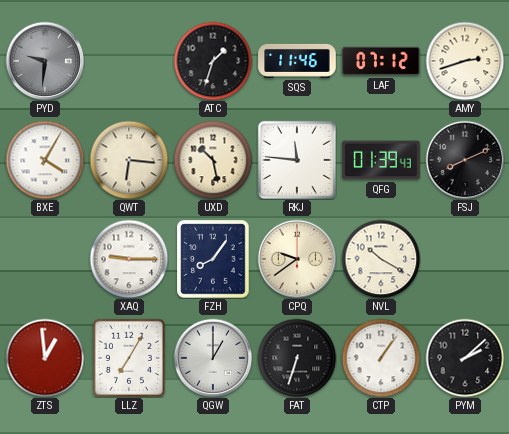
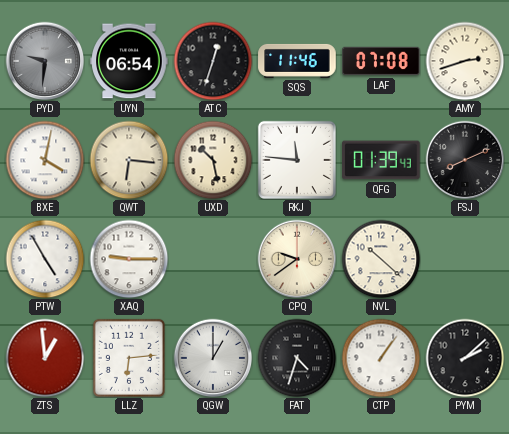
UYN: none -> 06:54 (129, 61)
ATC: 1:33 -> 12:33 (213, 61)
LAF: 07:12 -> 07:08 (381, 61)
BXE: 4:05 -> 4:02 (45, 160)
PTW: none -> 4:55 (45, 259)
FZH: 8:06 -> none (213, 259)
NVL: 10:20 -> 10:22 (381, 259)
LLZ: 7:05 -> 6:14 (129, 358)
FAT: 6:33 -> 4:33 (297, 358)
